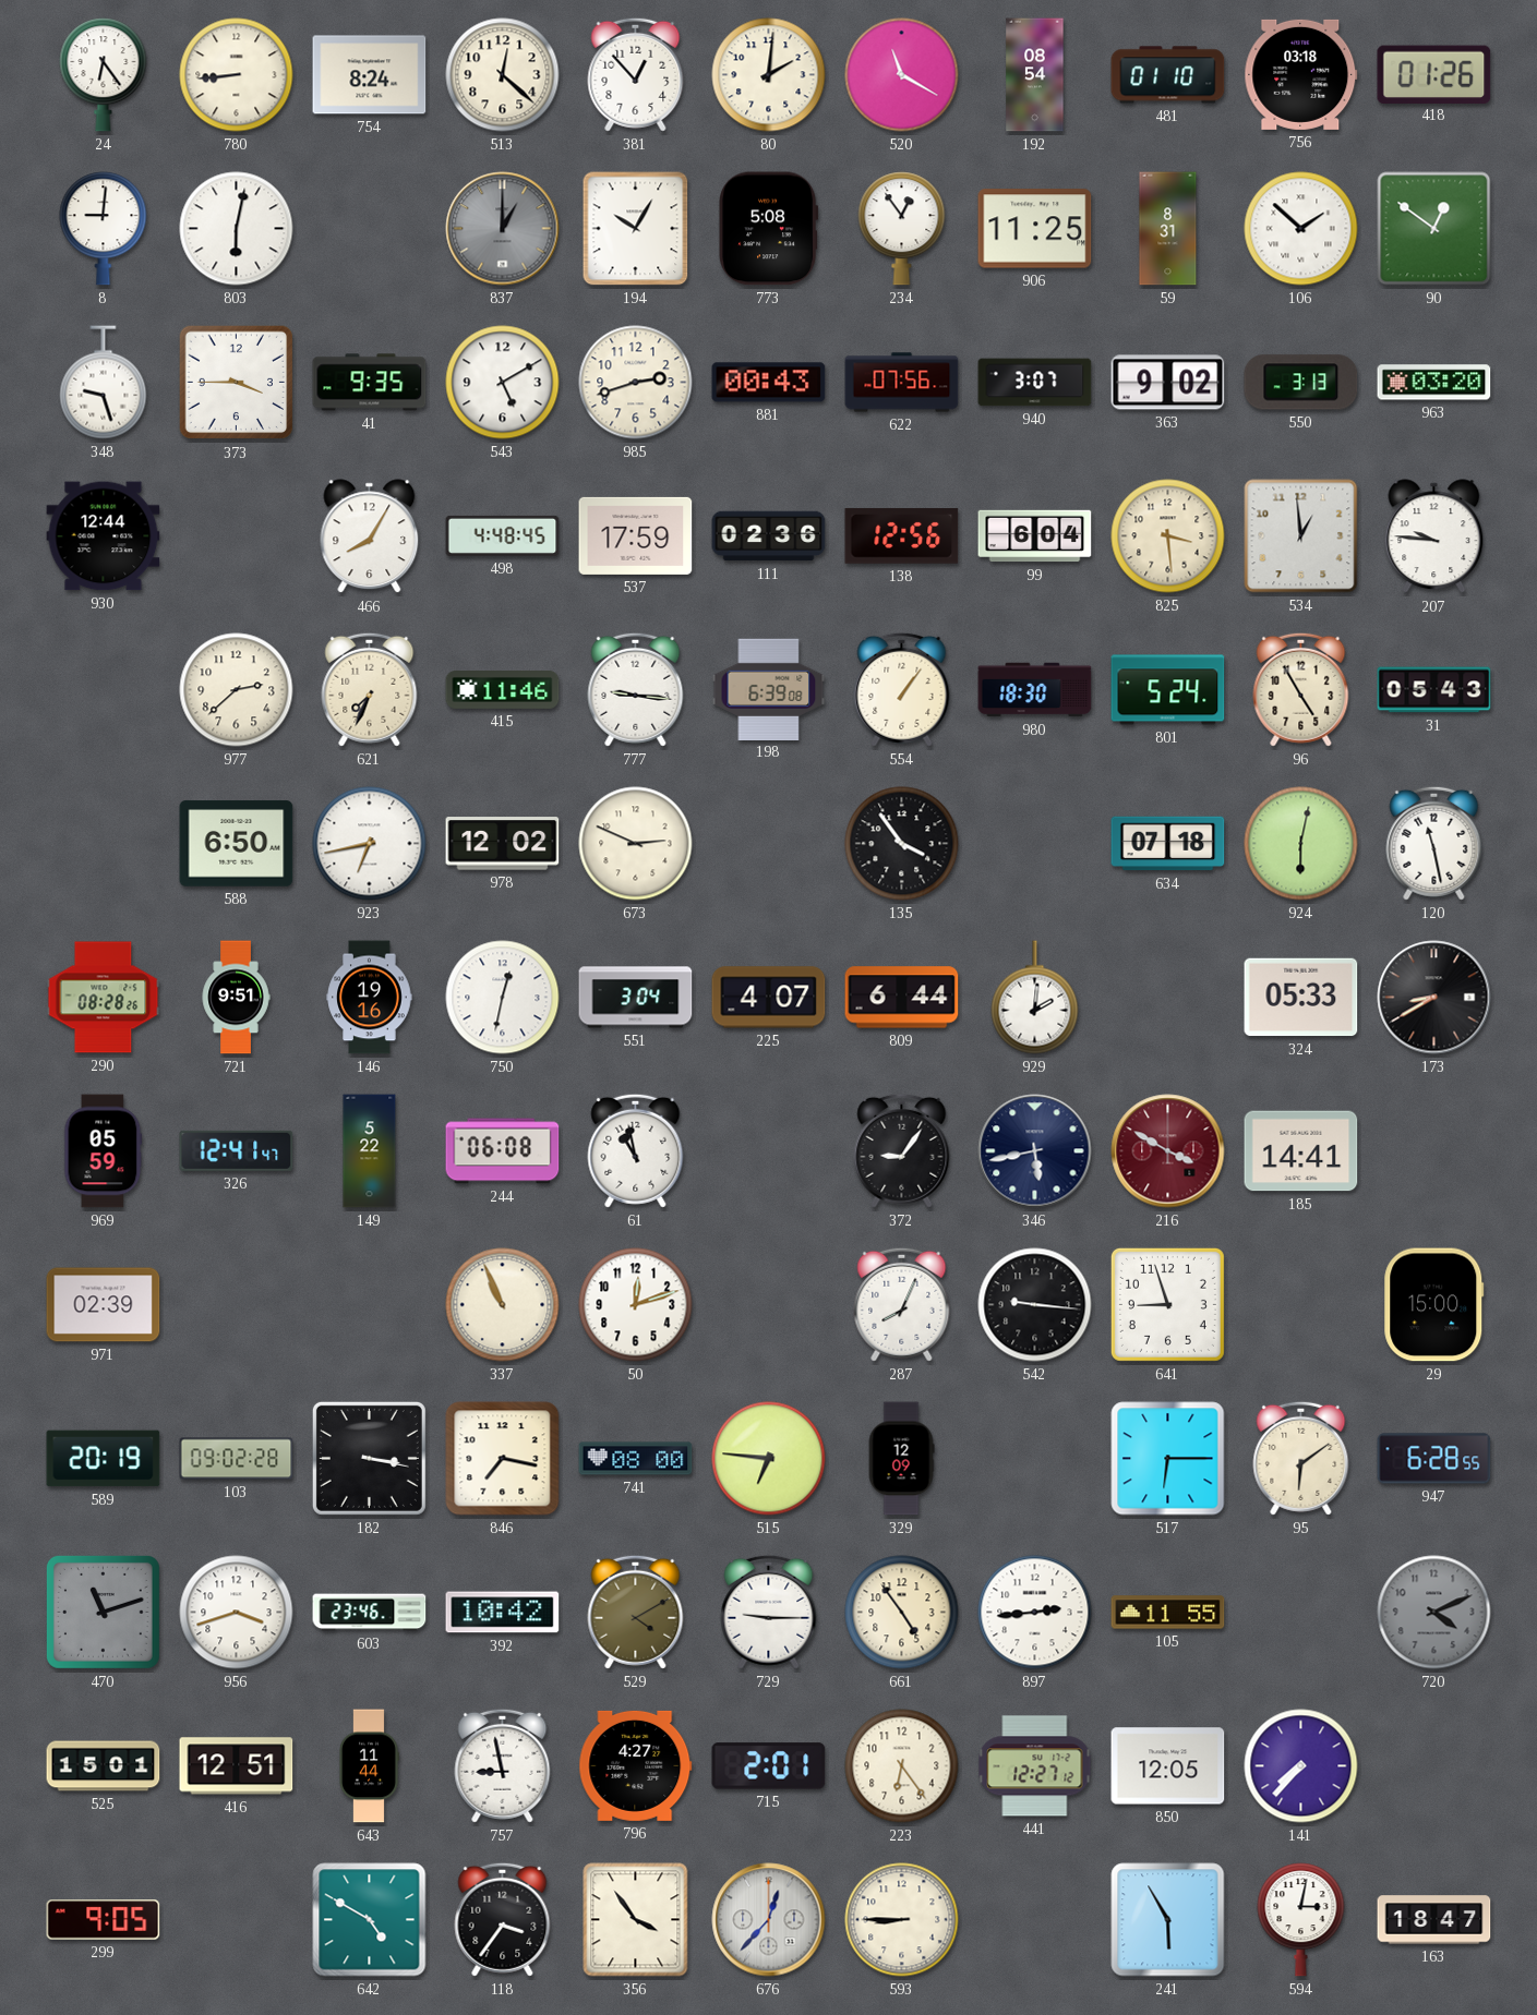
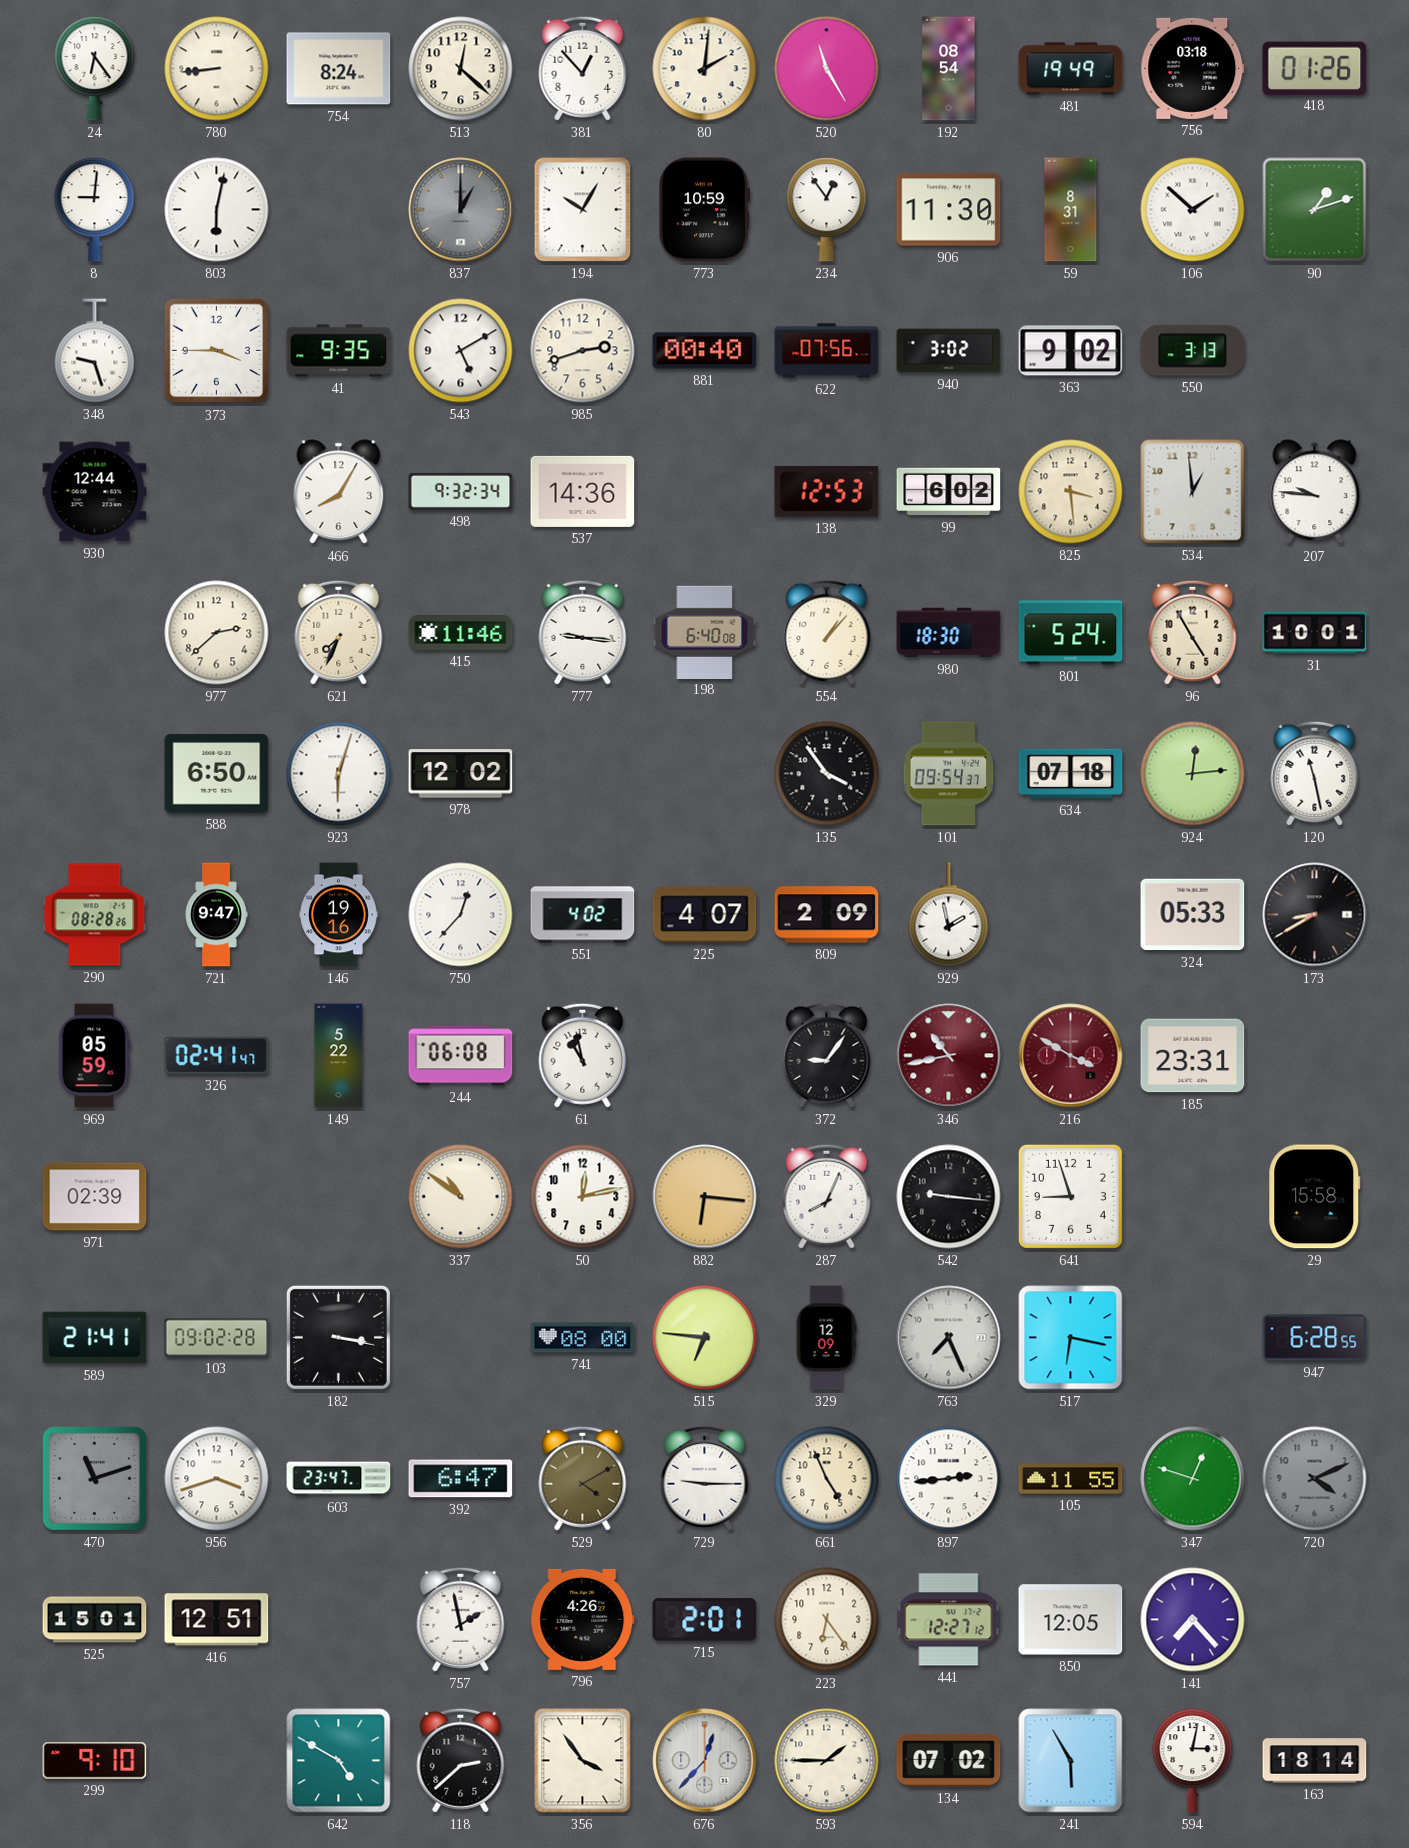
520: 11:20 -> 11:25 (827, 69)
481: 01:10 -> 19:49 (1071, 69)
773: 5:08 -> 10:59 (705, 210)
906: 11:25 -> 11:30 (949, 210)
90: 12:51 -> 1:12 (1315, 210)
881: 00:43 -> 00:40 (705, 351)
940: 3:07 -> 3:02 (949, 351)
963: 03:20 -> none (1434, 383)
498: 4:48 -> 9:32 (461, 491)
537: 17:59 -> 14:36 (583, 491)
111: 02:36 -> none (769, 536)
138: 12:56 -> 12:53 (827, 491)
99: 6:04 -> 6:02 (949, 492)
198: 6:39 -> 6:40 (705, 632)
554: 1:06 -> 1:07 (827, 632)
31: 05:43 -> 10:01 (1315, 633)
923: 6:43 -> 6:03 (339, 774)
673: 2:49 -> none (636, 844)
101: none -> 09:54 (949, 774)
924: 6:02 -> 12:14 (1193, 774)
721: 9:51 -> 9:47 (216, 915)
750: 12:32 -> 12:37 (461, 915)
551: 3:04 -> 4:02 (583, 915)
809: 6:44 -> 2:09 (827, 915)
929: 2:01 -> 1:58 (949, 915)
326: 12:41 -> 02:41 (217, 1055)
346: 5:43 -> 10:43 (949, 1056)
346 dial: navy -> burgundy (949, 1056)
185: 14:41 -> 23:31 (1193, 1056)
337: 10:56 -> 10:51 (461, 1197)
50: 12:12 -> 12:13 (583, 1197)
882: none -> 6:16 (705, 1197)
29: 15:00 -> 15:58 (1315, 1197)
589: 20:19 -> 21:41 (95, 1338)
846: 7:17 -> none (503, 1459)
763: none -> 7:26 (949, 1338)
517: 6:15 -> 6:17 (1071, 1338)
95: 6:09 -> none (1301, 1458)
603: 23:46 -> 23:47 (339, 1479)
392: 10:42 -> 6:47 (461, 1479)
661: 4:54 -> 4:56 (827, 1479)
347: none -> 12:48 (1193, 1479)
643: 11:44 -> none (369, 1766)
757: 8:58 -> 1:58 (461, 1619)
796: 4:27 -> 4:26 (583, 1619)
141: 7:37 -> 7:23 (1193, 1620)
299: 9:05 -> 9:10 (95, 1761)
118: 3:36 -> 2:38 (461, 1760)
593: 8:45 -> 1:45 (827, 1761)
134: none -> 07:02 (949, 1760)
163: 18:47 -> 18:14 (1315, 1761)
